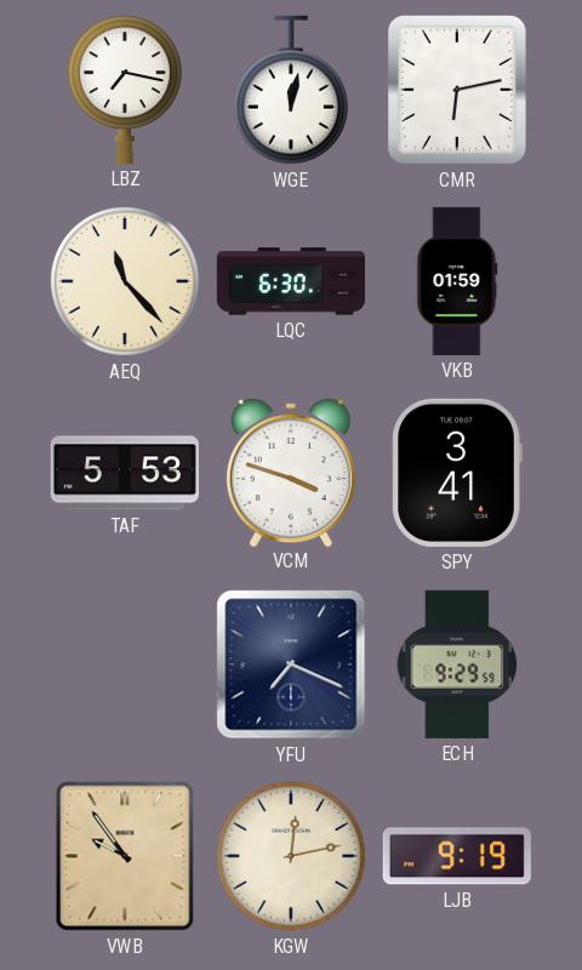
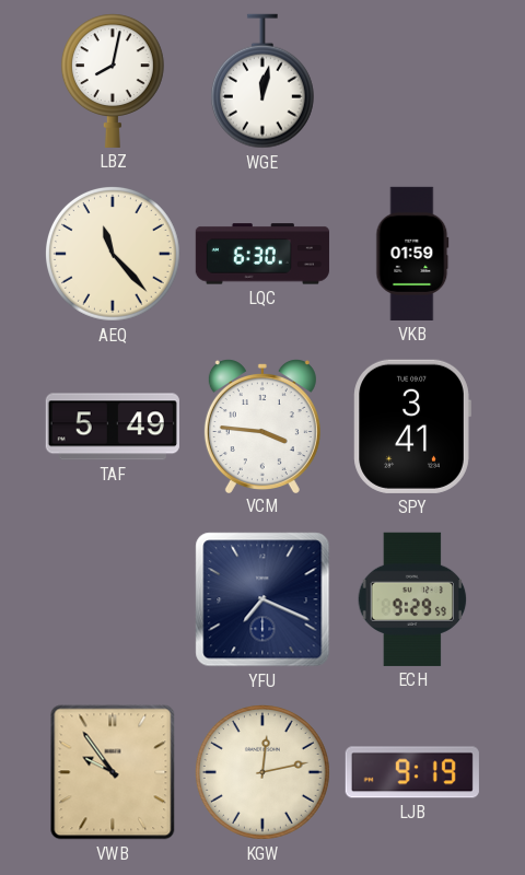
LBZ: 7:17 -> 8:02 (113, 81)
CMR: 6:13 -> none (458, 91)
TAF: 5:53 -> 5:49 (113, 427)
VCM: 3:48 -> 3:46 (262, 427)
